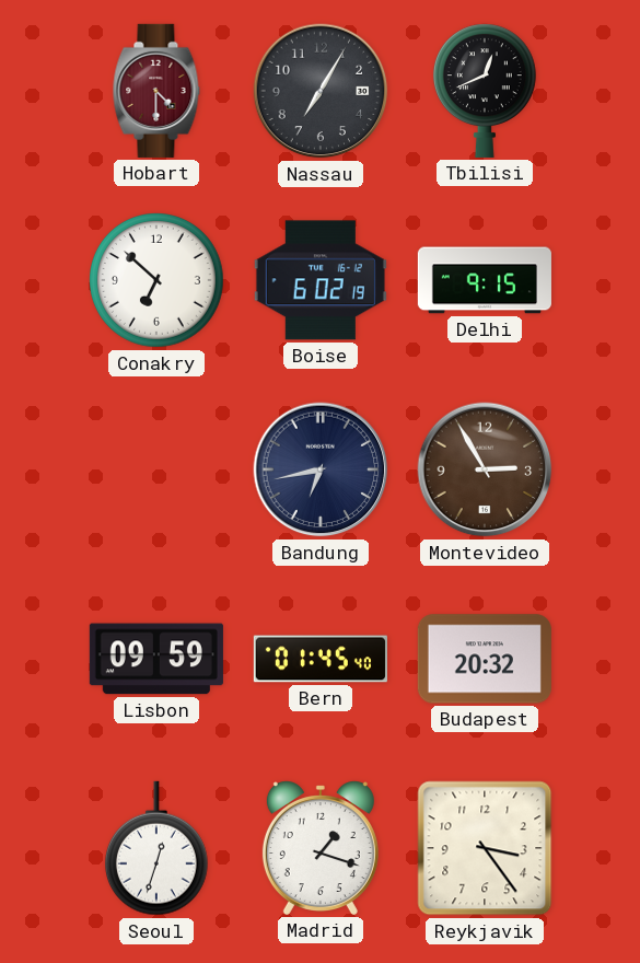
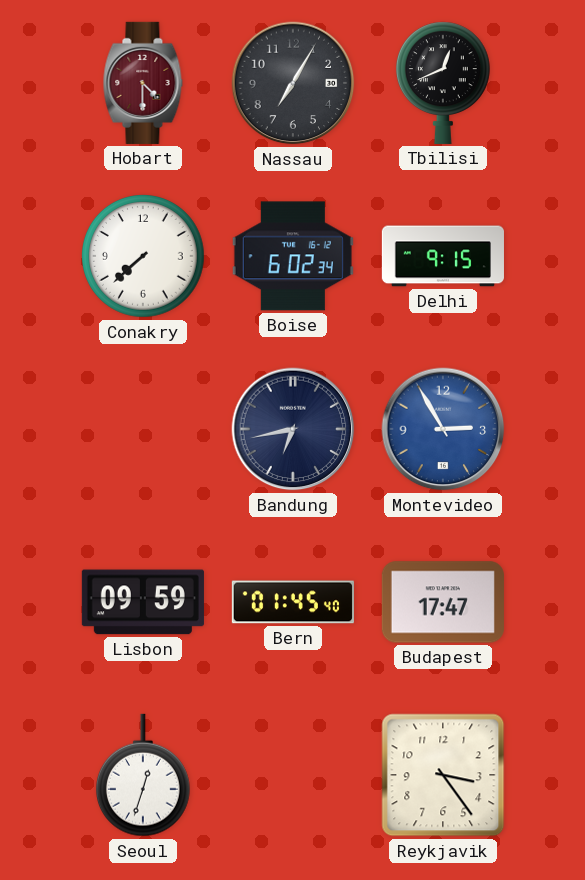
Conakry: 6:52 -> 7:38 (144, 257)
Boise: 6:02:19 -> 6:02:34 (293, 256)
Montevideo dial: brown -> blue (443, 429)
Budapest: 20:32 -> 17:47 (443, 602)
Madrid: 1:18 -> none (321, 848)
